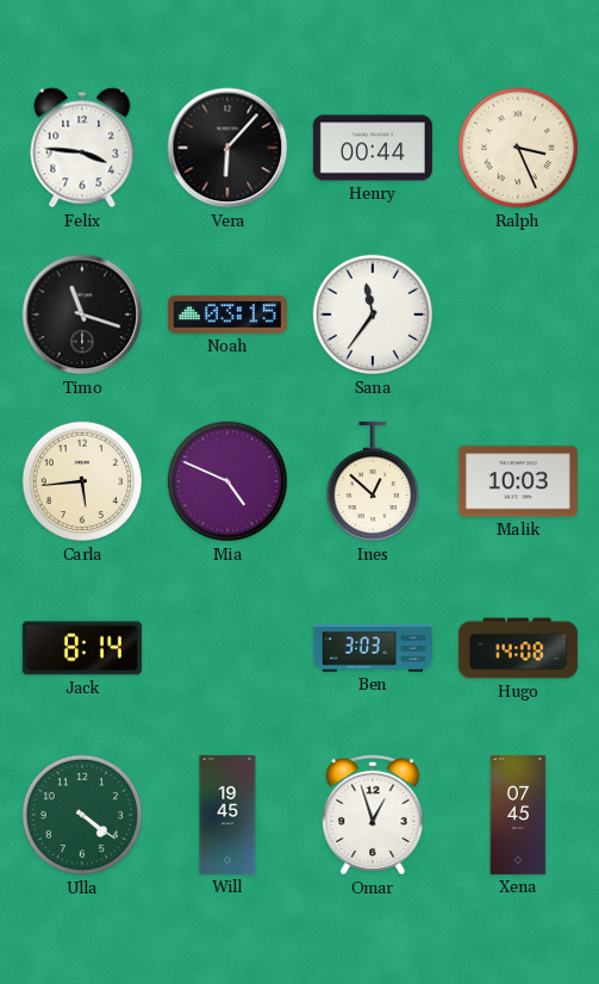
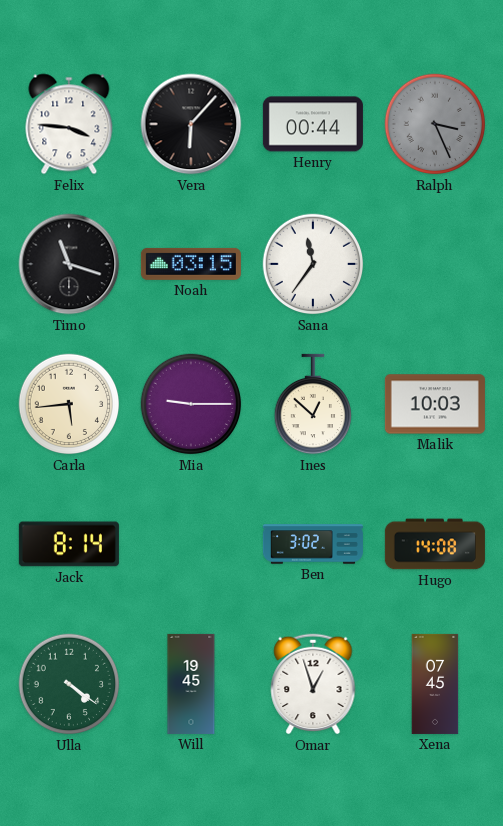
Ralph dial: cream -> grey (435, 124)
Mia: 4:49 -> 9:15 (191, 404)
Ben: 3:03 -> 3:02 (313, 544)
